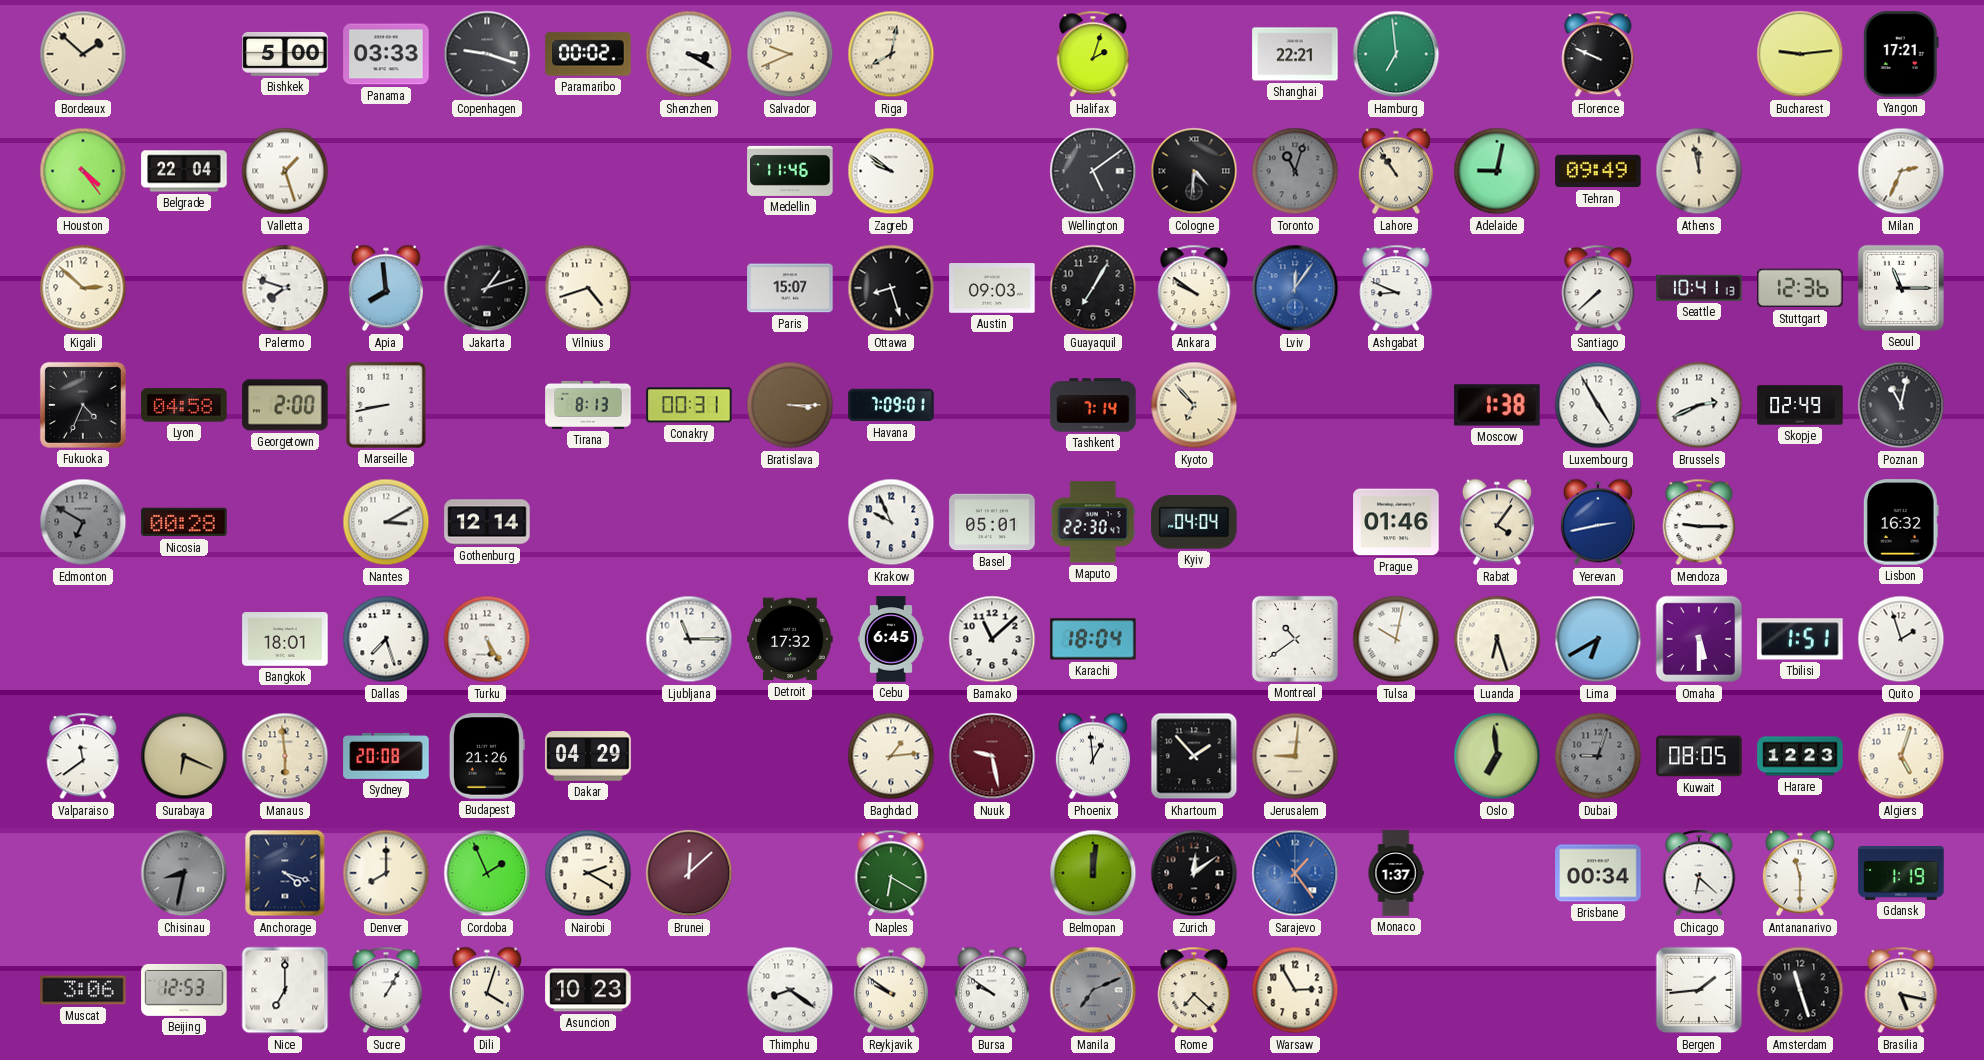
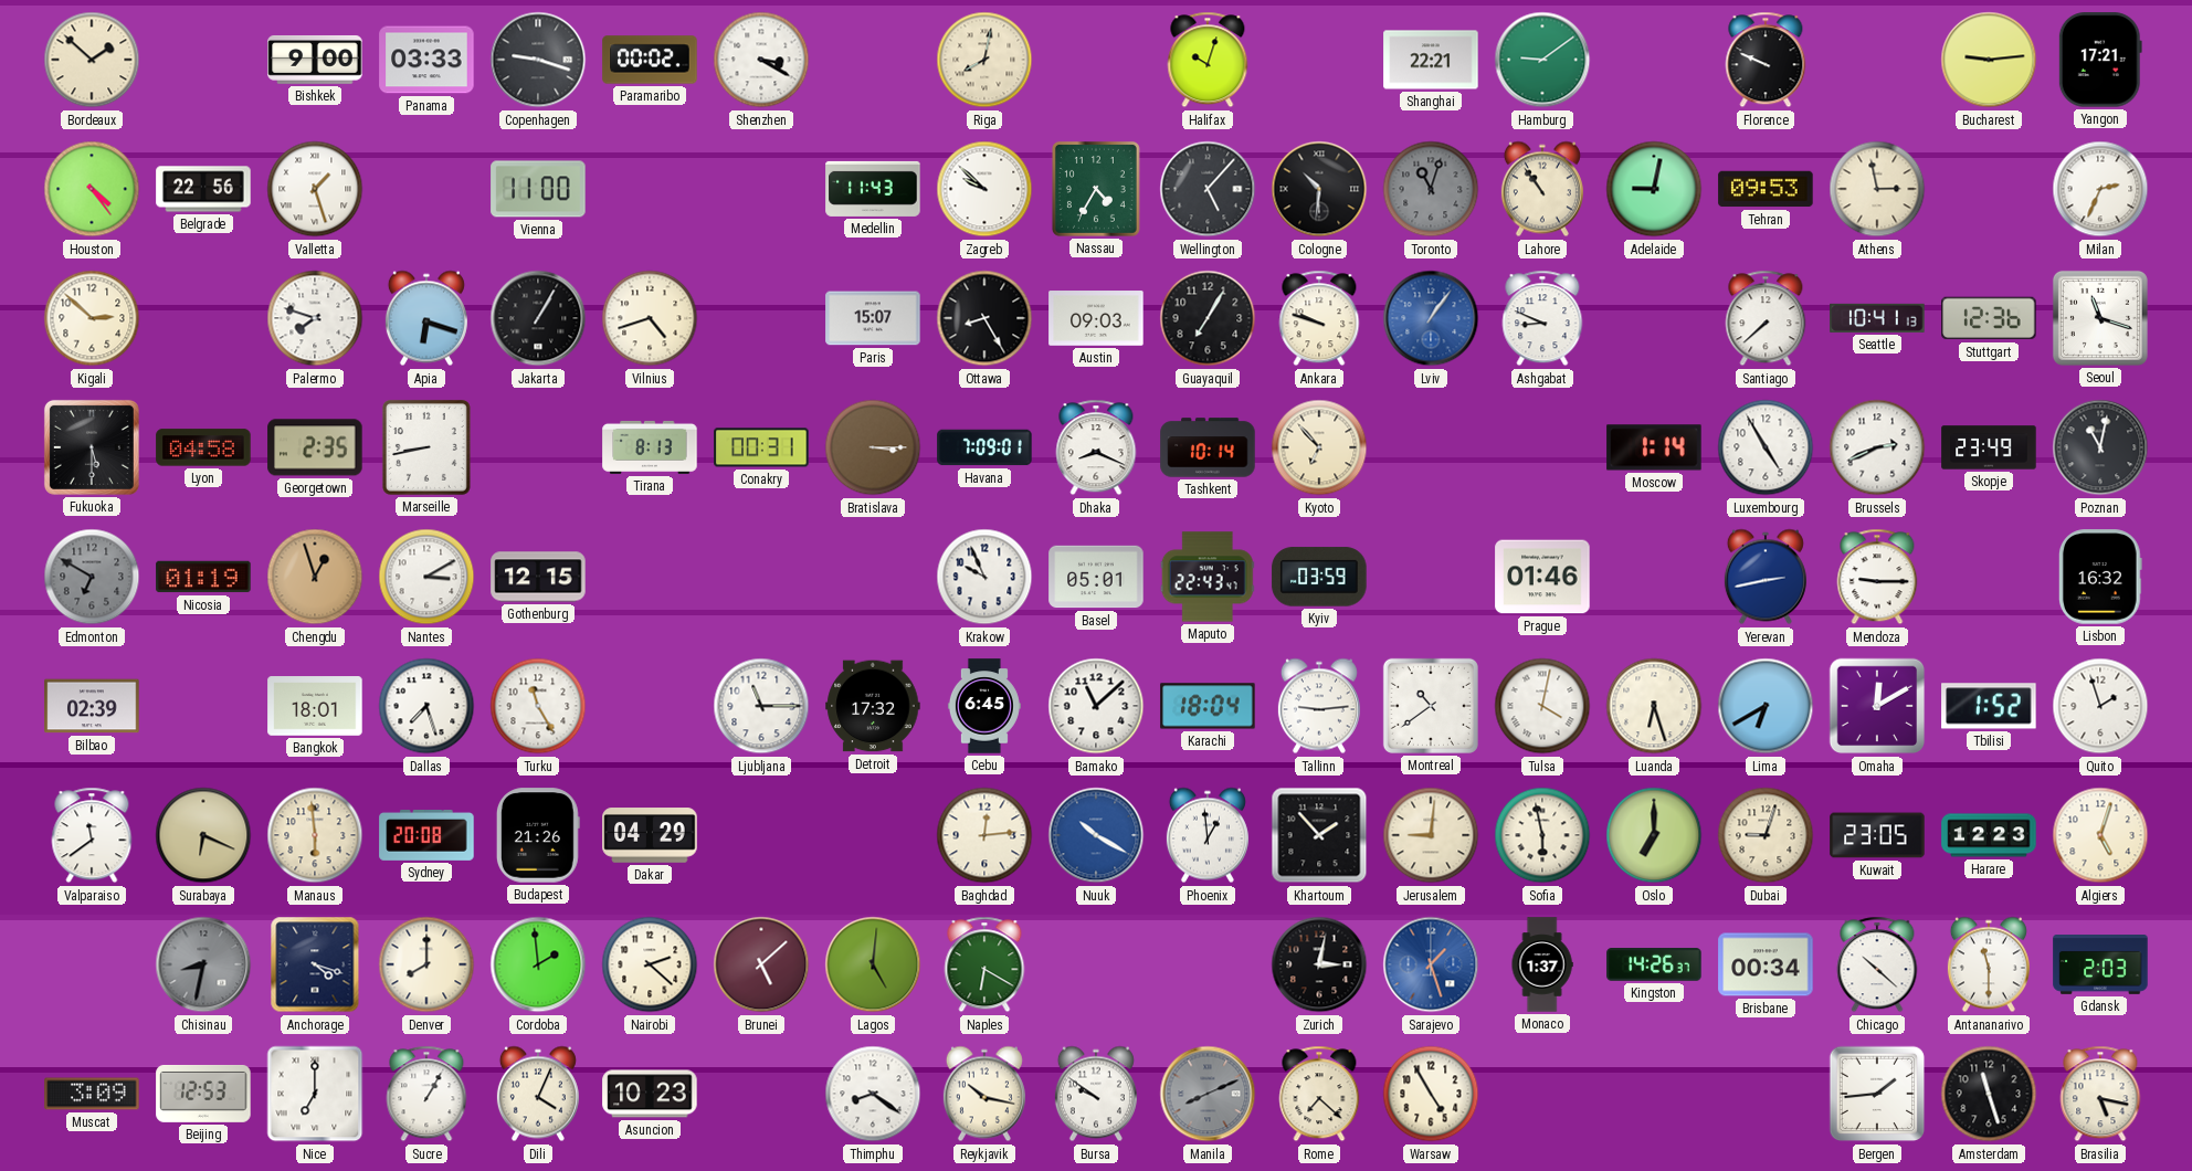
Bishkek: 5:00 -> 9:00 (315, 60)
Salvador: 9:41 -> none (790, 54)
Halifax: 2:03 -> 10:03 (1208, 60)
Hamburg: 6:59 -> 9:09 (1542, 60)
Belgrade: 22:04 -> 22:56 (203, 189)
Vienna: none -> 11:00 (538, 189)
Medellin: 11:46 -> 11:43 (873, 189)
Zagreb: 9:51 -> 9:52 (984, 189)
Nassau: none -> 4:35 (1096, 189)
Wellington: 5:09 -> 5:07 (1208, 189)
Cologne: 4:31 -> 10:31 (1319, 189)
Tehran: 09:49 -> 09:53 (1766, 189)
Athens: 11:58 -> 2:58 (1877, 189)
Apia: 7:59 -> 6:18 (426, 318)
Jakarta: 1:12 -> 1:05 (538, 318)
Ottawa: 8:27 -> 8:25 (984, 318)
Ankara: 9:51 -> 9:48 (1319, 318)
Lviv: 12:06 -> 1:06 (1431, 318)
Seoul: 11:15 -> 11:18 (2100, 318)
Fukuoka: 4:34 -> 5:30 (92, 447)
Georgetown: 2:00 -> 2:35 (315, 447)
Dhaka: none -> 8:19 (1096, 447)
Tashkent: 7:14 -> 10:14 (1208, 447)
Moscow: 1:38 -> 1:14 (1654, 447)
Skopje: 02:49 -> 23:49 (1989, 447)
Nicosia: 00:28 -> 01:19 (203, 577)
Chengdu: none -> 12:57 (315, 577)
Gothenburg: 12:14 -> 12:15 (538, 577)
Maputo: 22:30 -> 22:43 (1208, 577)
Kyiv: 04:04 -> 03:59 (1319, 577)
Rabat: 4:06 -> none (1497, 522)
Bilbao: none -> 02:39 (92, 706)
Turku: 5:25 -> 11:25 (538, 706)
Tallinn: none -> 9:14 (1319, 706)
Tulsa: 10:02 -> 4:02 (1542, 706)
Omaha: 5:30 -> 12:10 (1877, 706)
Tbilisi: 1:51 -> 1:52 (1989, 706)
Baghdad: 1:14 -> 12:14 (984, 835)
Nuuk: 9:28 -> 10:20 (1096, 835)
Nuuk dial: burgundy -> blue (1096, 835)
Sofia: none -> 5:58 (1542, 835)
Oslo: 6:59 -> 7:00 (1654, 835)
Dubai dial: grey -> cream (1766, 835)
Kuwait: 08:05 -> 23:05 (1877, 835)
Cordoba: 1:56 -> 1:59 (538, 964)
Nairobi: 2:20 -> 2:22 (650, 964)
Brunei: 12:08 -> 5:08 (761, 964)
Lagos: none -> 5:01 (873, 964)
Belmopan: 12:01 -> none (1093, 873)
Zurich: 12:09 -> 3:02 (1319, 964)
Sarajevo: 1:24 -> 1:27 (1431, 964)
Kingston: none -> 14:26 (1654, 964)
Chicago: 6:22 -> 10:22 (1877, 964)
Gdansk: 1:19 -> 2:03 (2100, 966)
Muscat: 3:06 -> 3:09 (92, 1094)
Dili: 4:03 -> 4:04 (538, 1094)
Reykjavik: 9:51 -> 10:17 (984, 1094)
Manila: 7:11 -> 8:11 (1208, 1094)
Warsaw: 2:55 -> 4:55 (1431, 1094)
